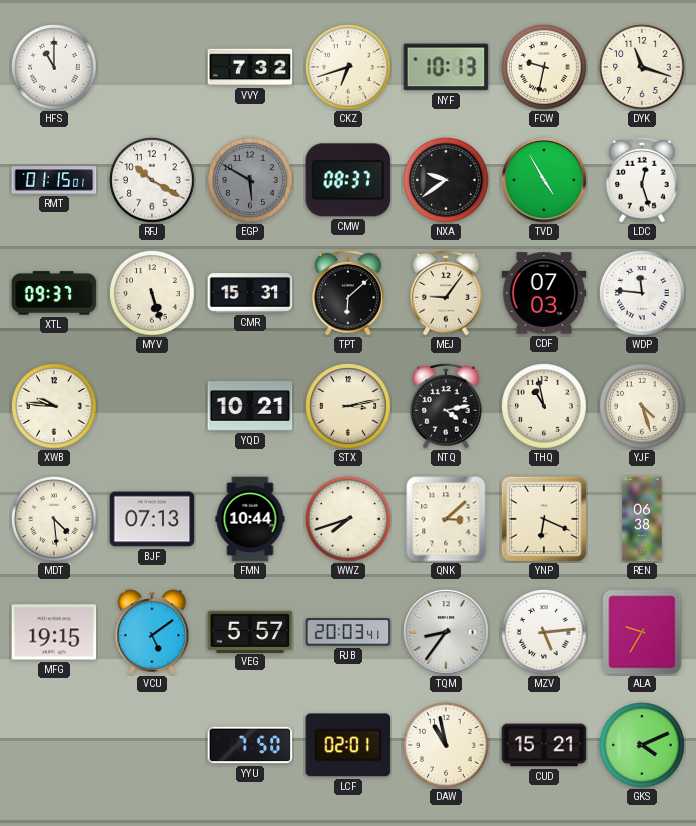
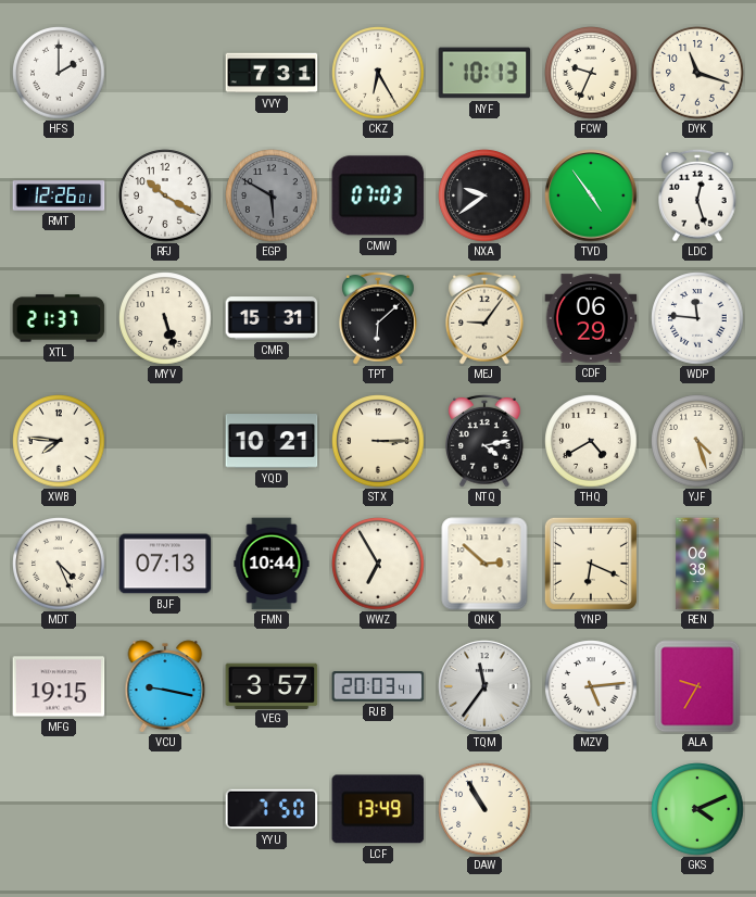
HFS: 11:00 -> 2:00 (59, 73)
VVY: 7:32 -> 7:31 (272, 73)
CKZ: 6:42 -> 6:25 (378, 73)
FCW: 9:32 -> 9:34 (591, 73)
RMT: 01:15 -> 12:26 (59, 195)
CMW: 08:37 -> 07:03 (378, 195)
TVD: 4:55 -> 4:54 (591, 195)
XTL: 09:37 -> 21:37 (59, 318)
CDF: 07:03 -> 06:29 (591, 318)
XWB: 9:46 -> 7:46 (59, 441)
STX: 3:13 -> 3:15 (378, 441)
THQ: 10:58 -> 4:40 (591, 441)
MDT: 4:29 -> 4:26 (59, 564)
WWZ: 7:42 -> 6:55 (378, 564)
QNK: 3:08 -> 2:52 (484, 564)
VCU: 5:09 -> 9:17 (165, 686)
VEG: 5:57 -> 3:57 (272, 685)
TQM: 8:36 -> 11:36 (484, 686)
LCF: 02:01 -> 13:49 (378, 809)
DAW: 10:58 -> 10:55 (484, 809)
CUD: 15:21 -> none (544, 745)
